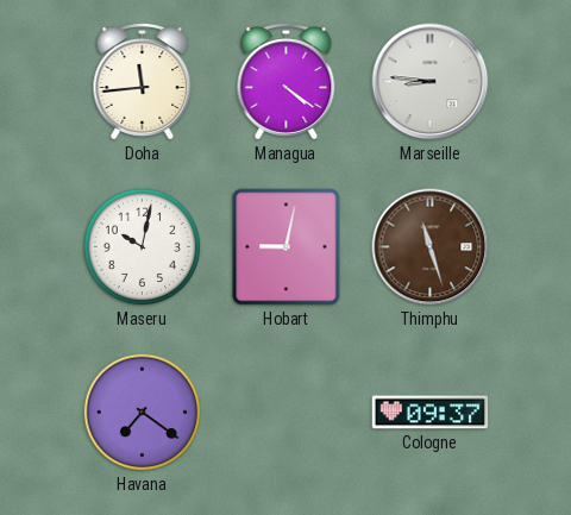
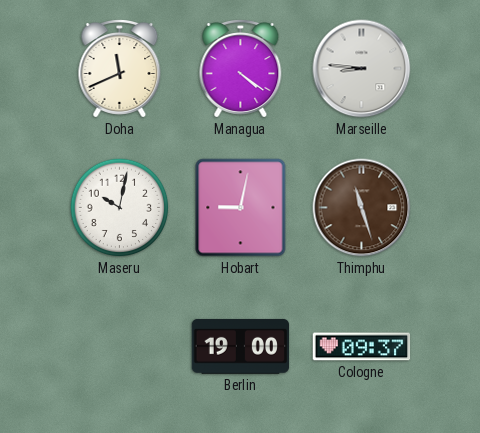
Doha: 11:44 -> 11:41 (120, 69)
Havana: 7:21 -> none (143, 413)
Berlin: none -> 19:00 (241, 346)
